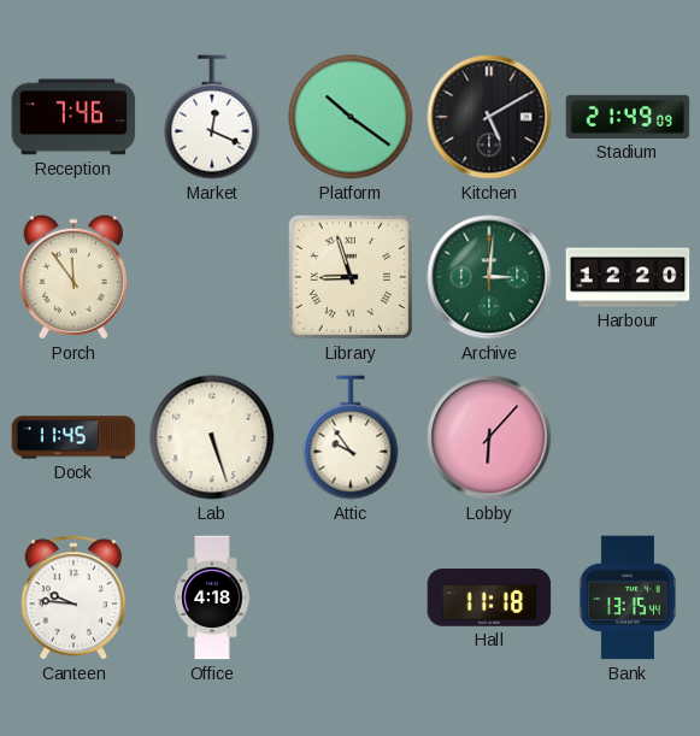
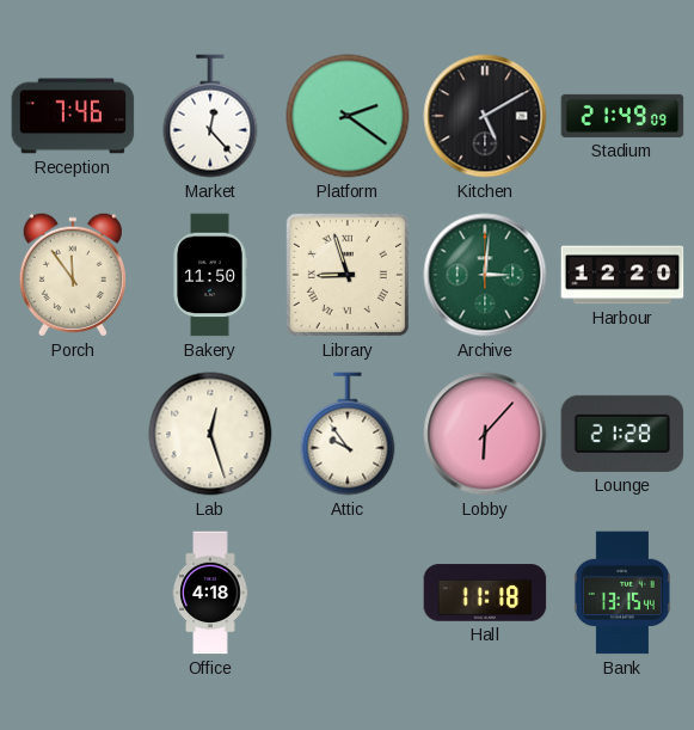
Market: 12:19 -> 12:23 (210, 116)
Platform: 10:21 -> 2:21 (348, 116)
Bakery: none -> 11:50 (210, 275)
Dock: 11:45 -> none (73, 437)
Lab: 5:27 -> 12:27 (210, 434)
Lounge: none -> 21:28 (622, 434)
Canteen: 9:46 -> none (73, 597)
